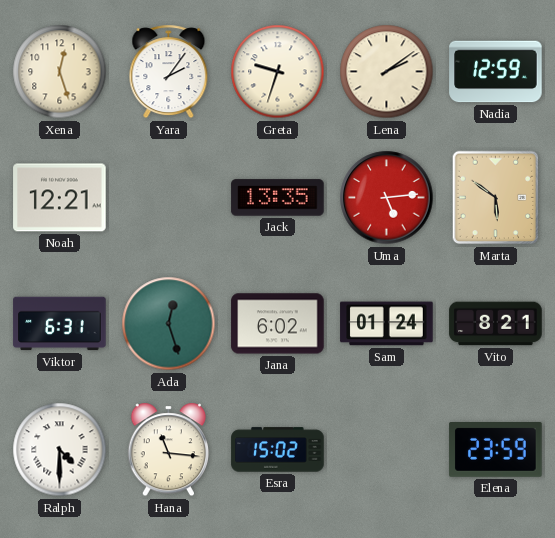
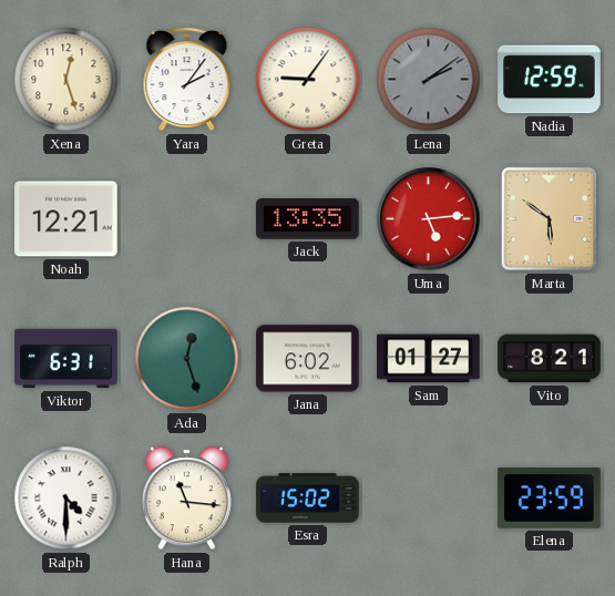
Greta: 9:33 -> 9:06 (308, 80)
Lena dial: cream -> grey (429, 80)
Sam: 01:24 -> 01:27 (429, 359)
